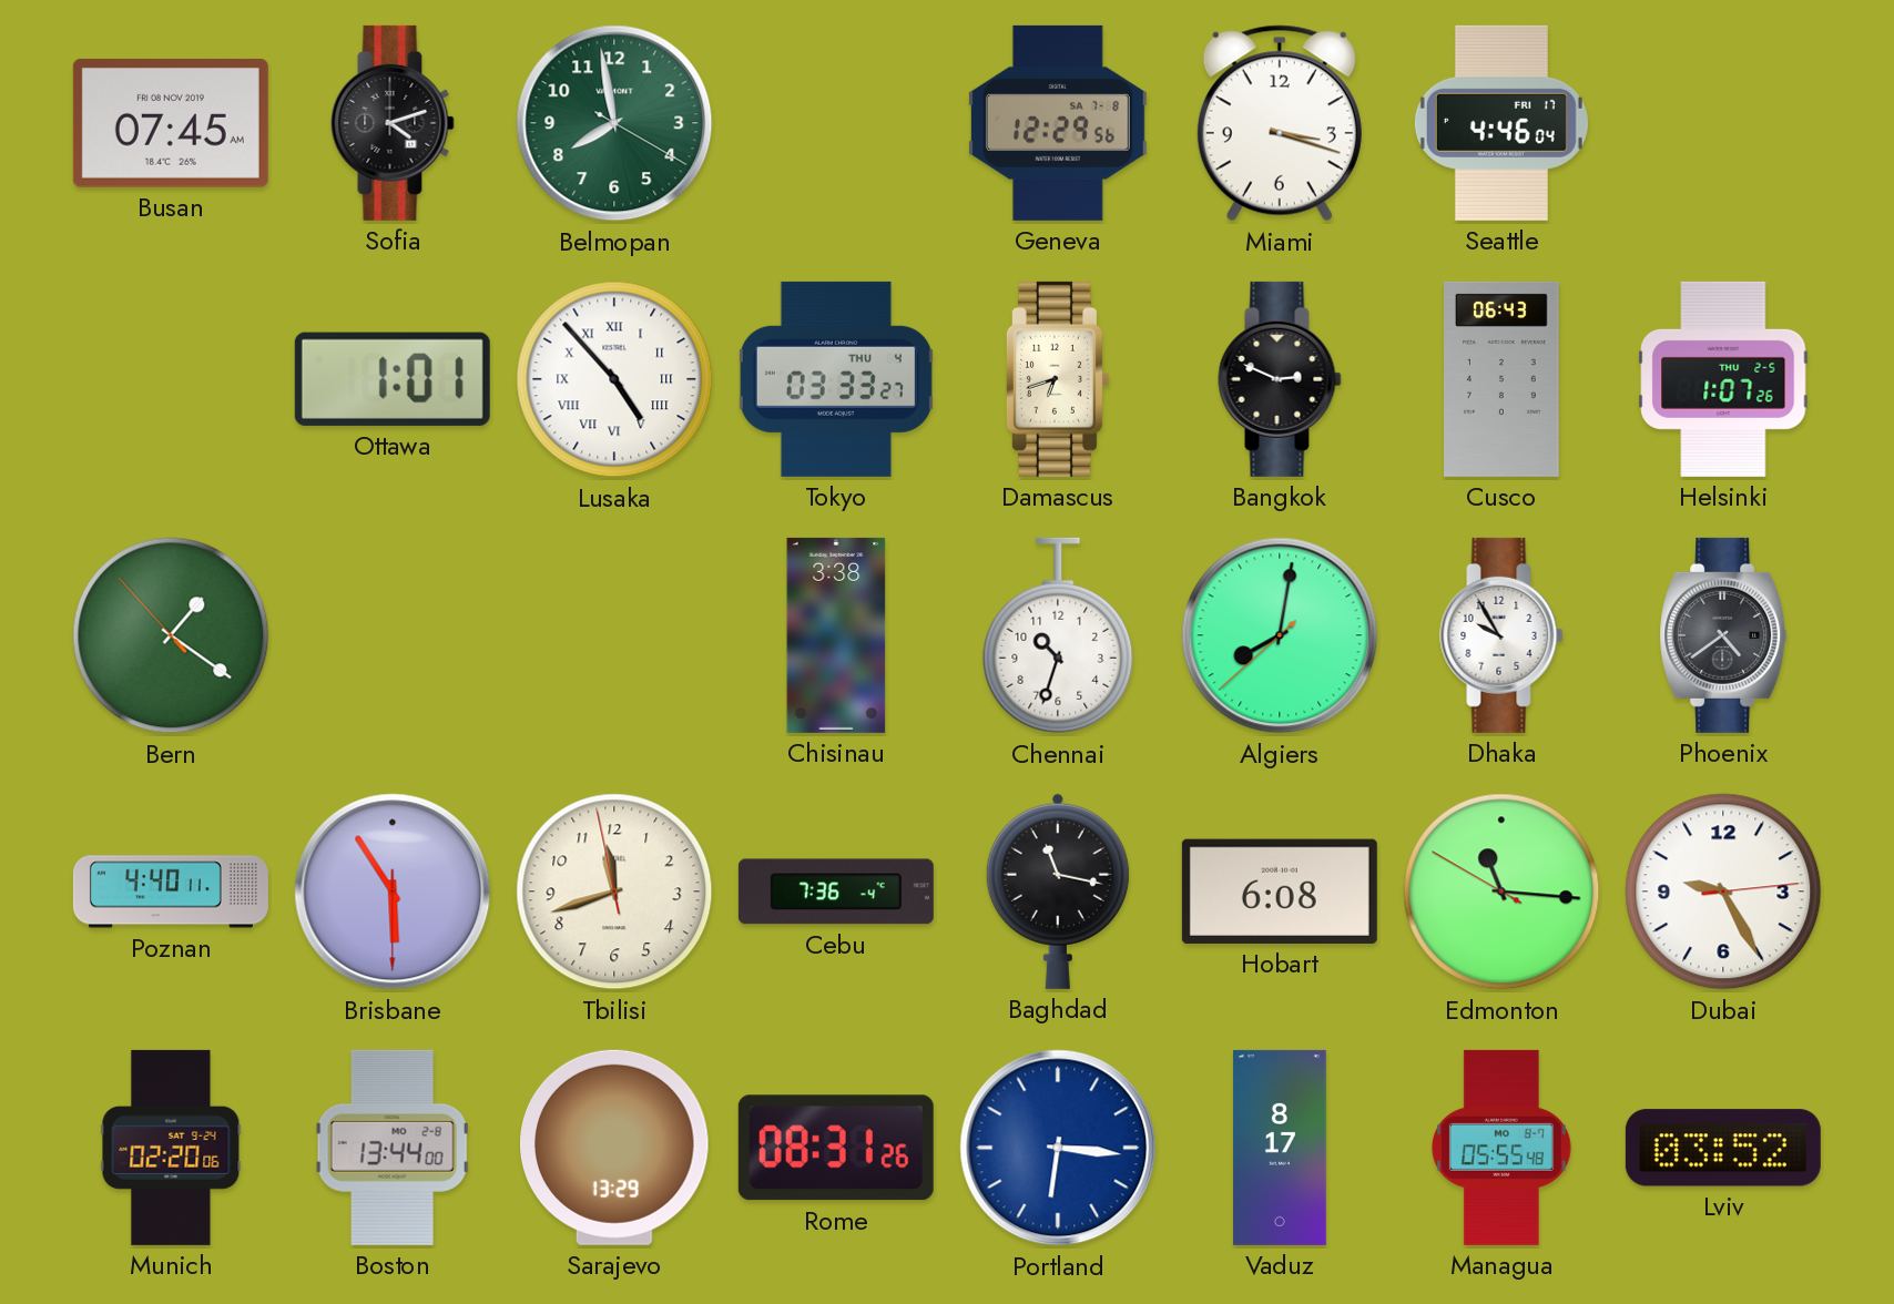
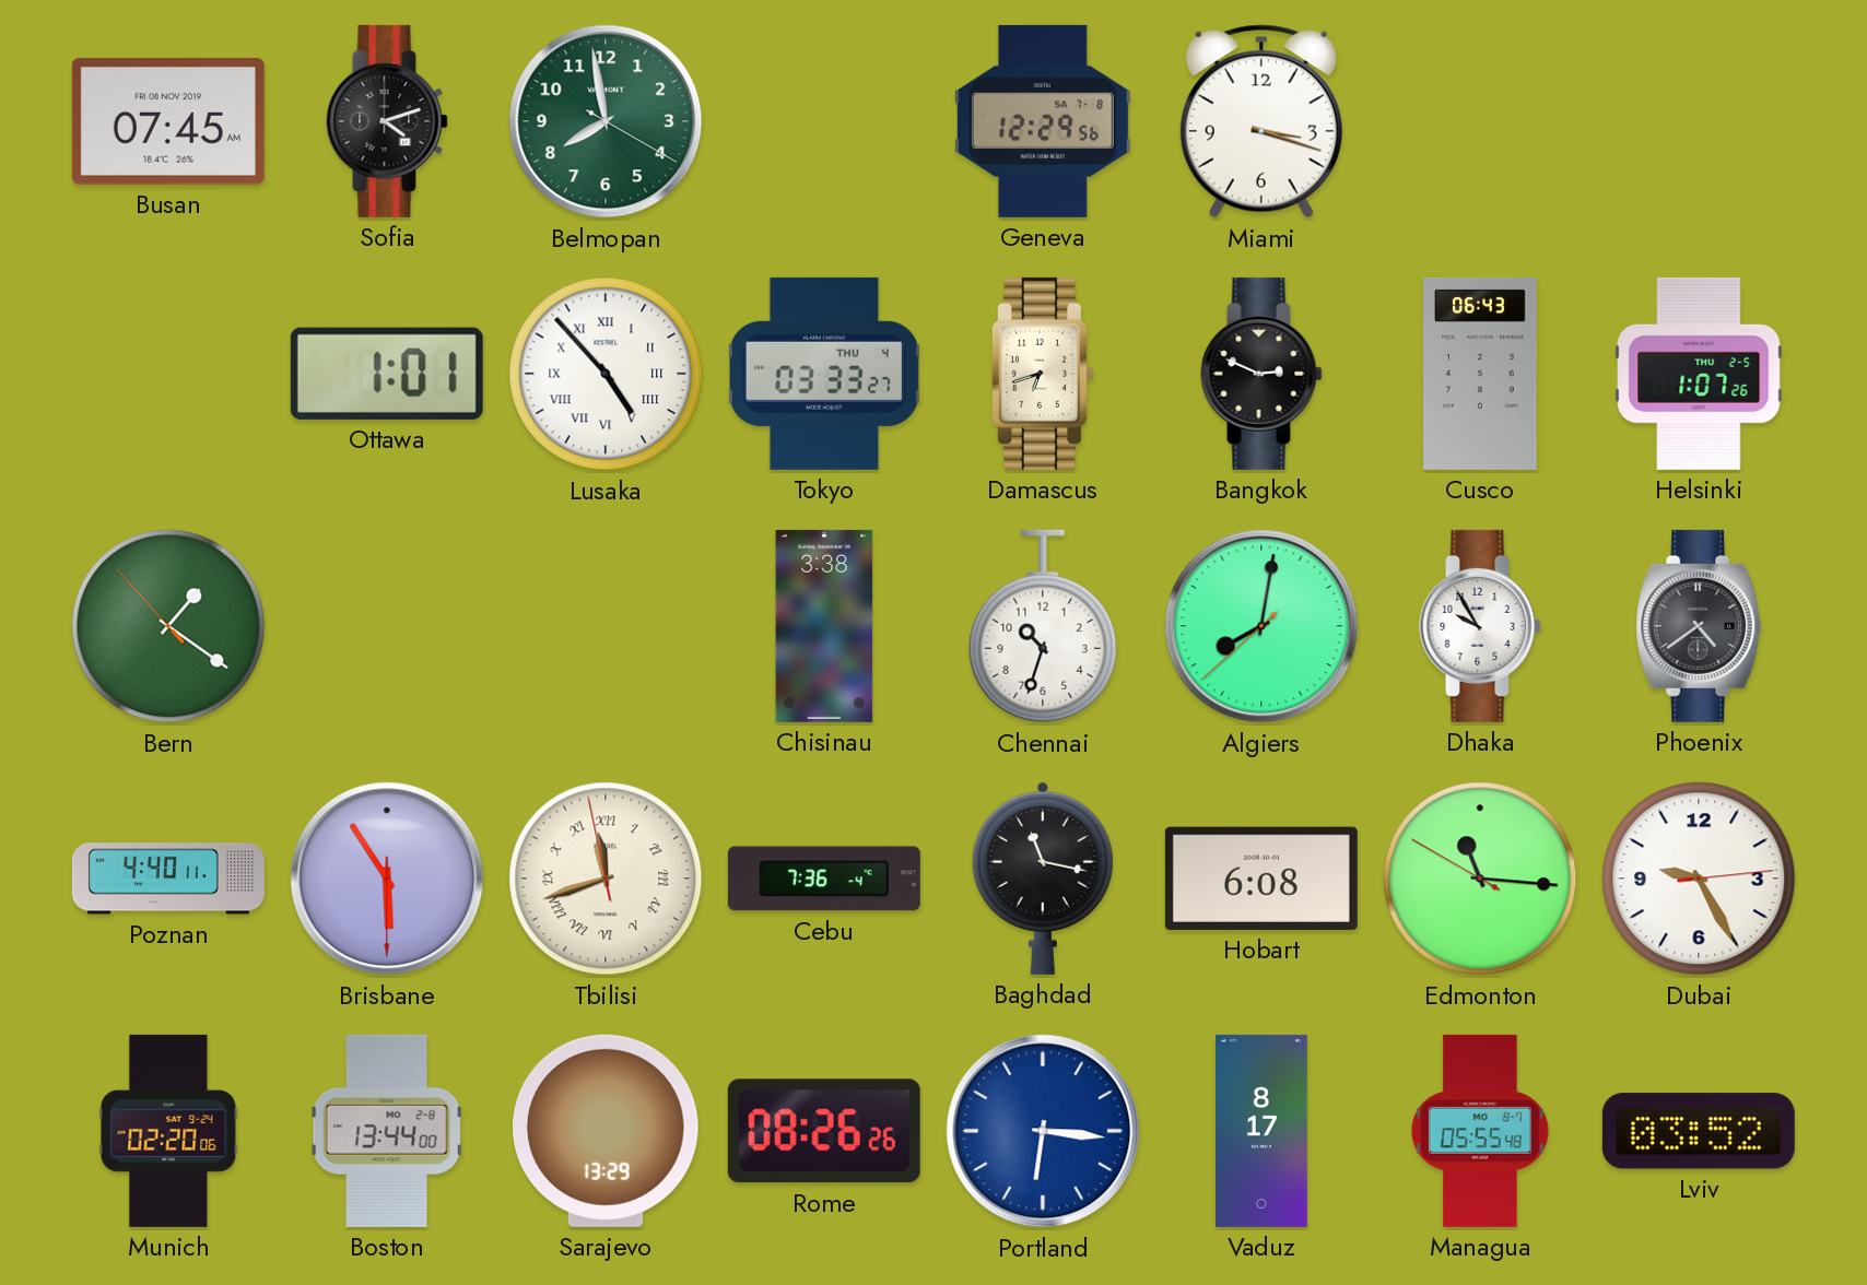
Seattle: 4:46 -> none (1501, 123)
Tbilisi numerals: Arabic -> Roman (606, 879)
Rome: 08:31 -> 08:26 (824, 1131)
